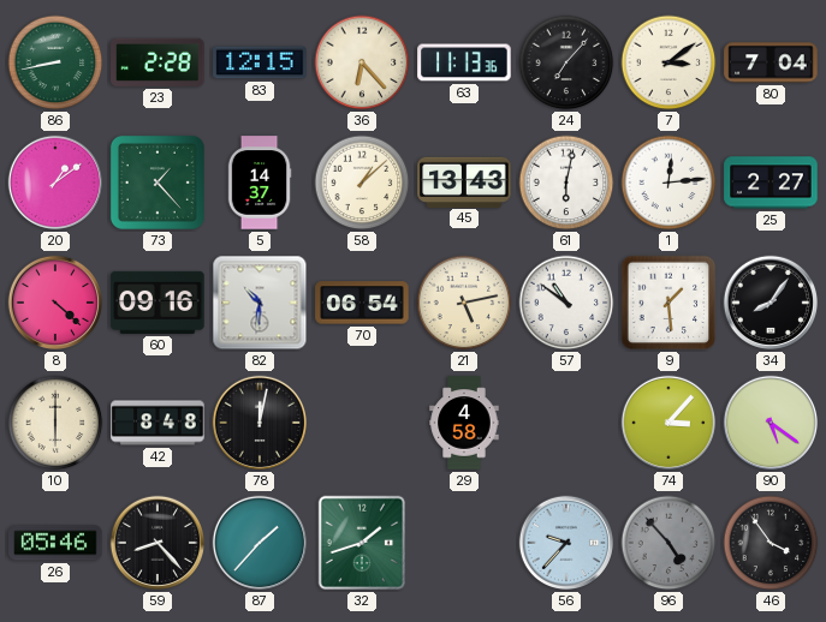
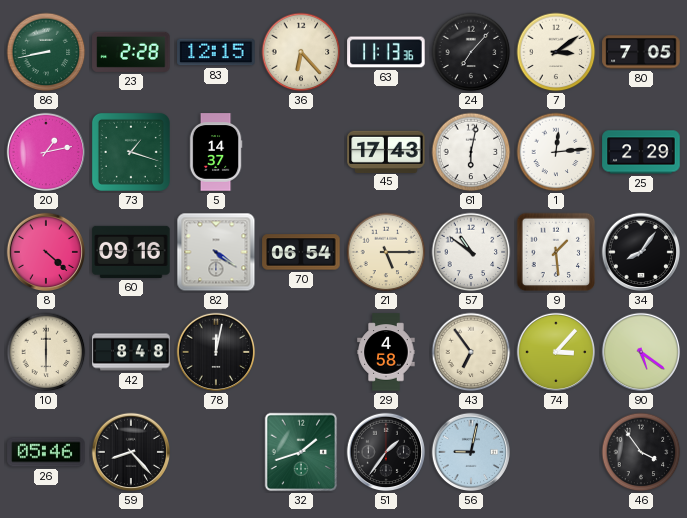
80: 7:04 -> 7:05 (641, 52)
20: 1:09 -> 1:13 (46, 152)
73: 1:23 -> 1:18 (131, 152)
58: 1:08 -> none (362, 183)
45: 13:43 -> 17:43 (386, 151)
25: 2:27 -> 2:29 (641, 152)
82: 10:31 -> 4:21 (216, 252)
21: 5:13 -> 5:15 (386, 252)
43: none -> 6:54 (471, 352)
87: 1:37 -> none (260, 543)
51: none -> 1:36 (386, 452)
56: 9:37 -> 9:02 (471, 452)
96: 4:53 -> none (668, 543)
